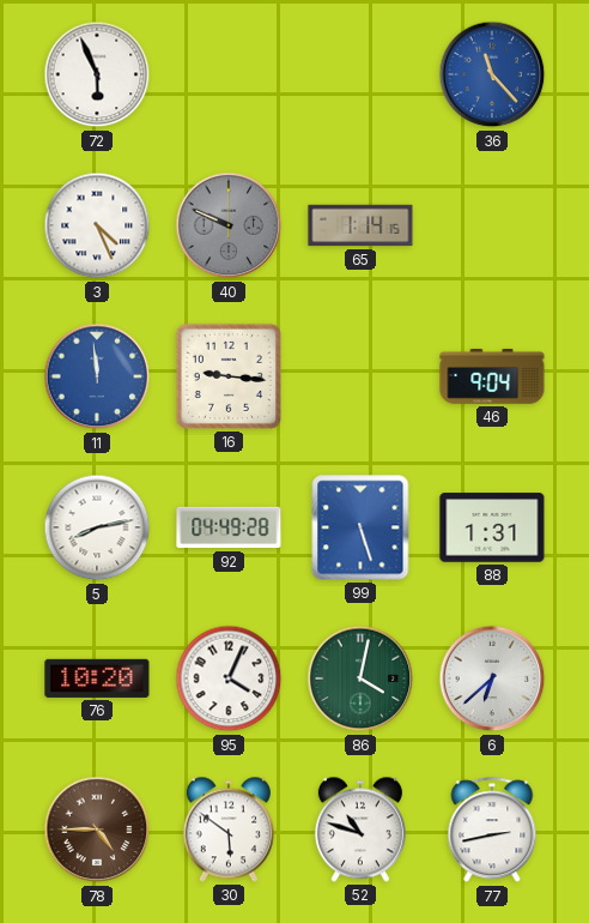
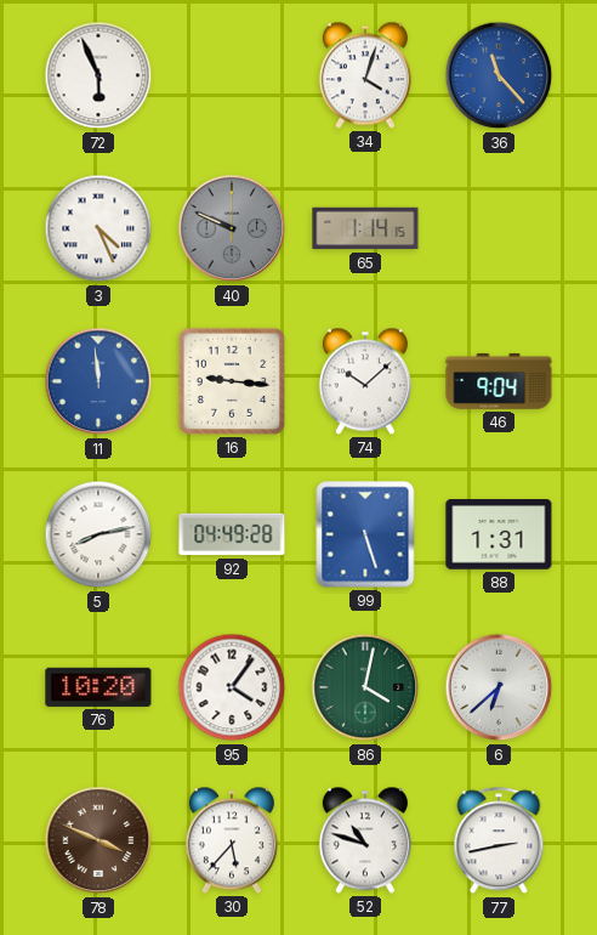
34: none -> 4:03 (365, 75)
74: none -> 10:08 (365, 381)
95: 4:04 -> 4:06 (232, 687)
78: 4:45 -> 3:49 (98, 840)
30: 5:51 -> 5:37 (232, 840)
